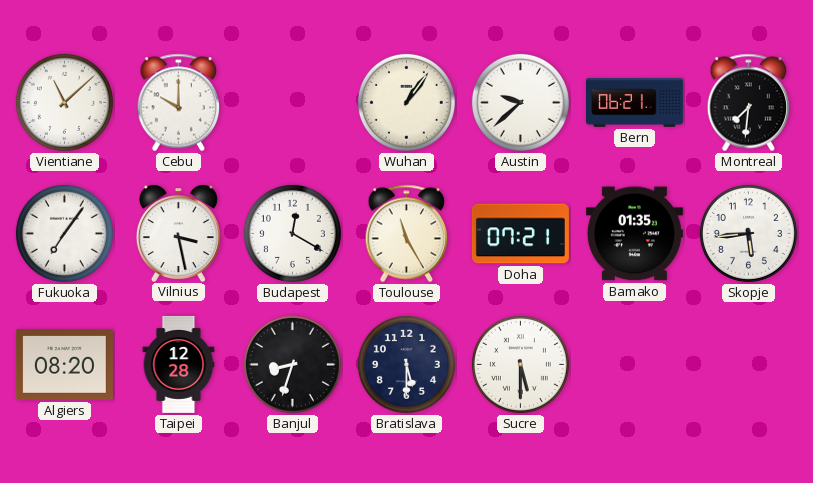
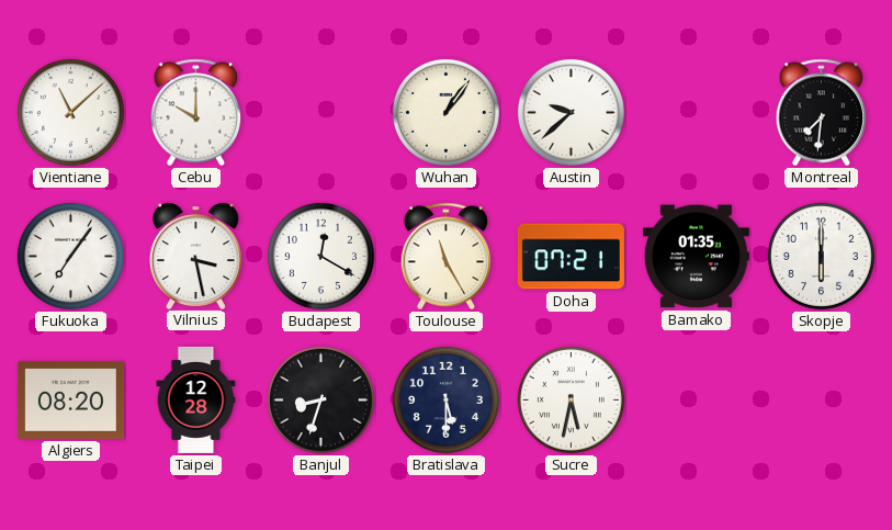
Bern: 06:21 -> none (634, 103)
Skopje: 5:44 -> 6:00 (821, 256)
Sucre: 5:30 -> 5:32 (571, 399)
